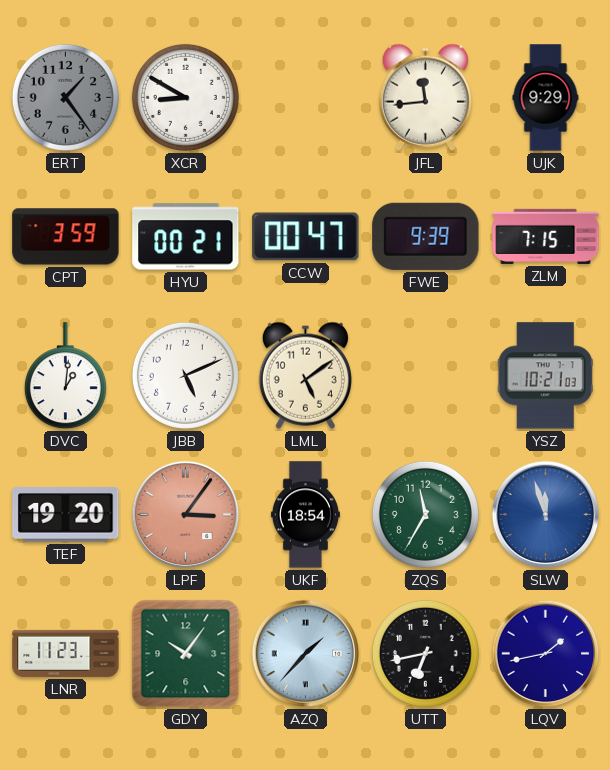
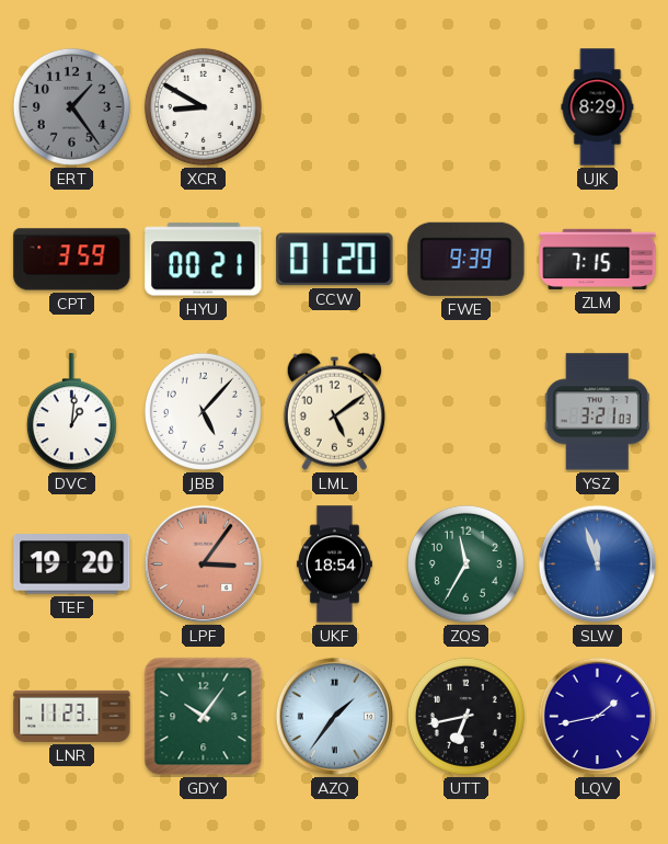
JFL: 11:44 -> none (425, 97)
UJK: 9:29 -> 8:29 (598, 107)
CCW: 00:47 -> 01:20 (335, 260)
JBB: 5:11 -> 5:07 (203, 411)
YSZ: 10:21 -> 3:21 (597, 412)
AZQ: 1:37 -> 1:36 (335, 717)
